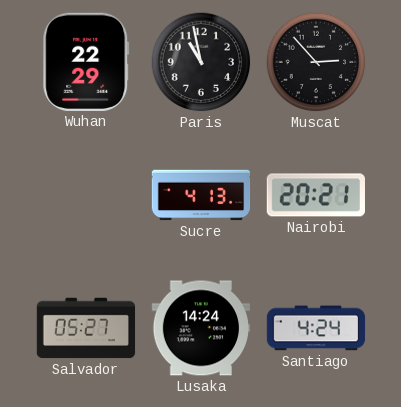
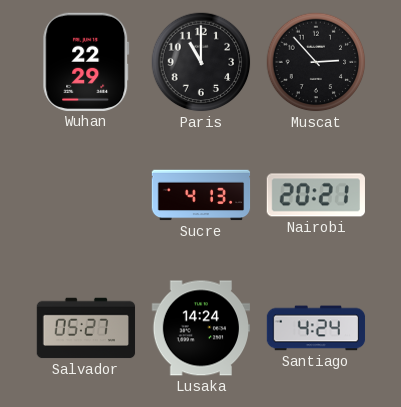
Paris: 10:58 -> 11:00 (201, 62)
